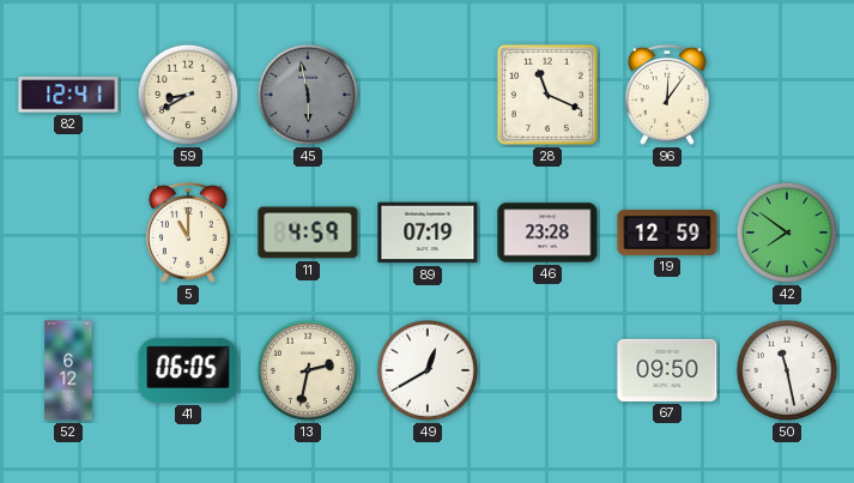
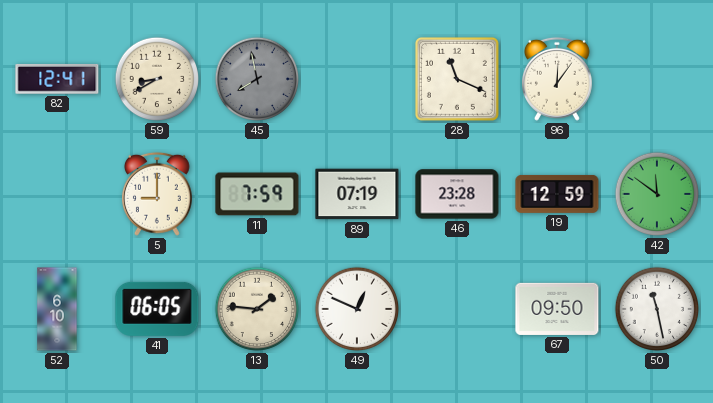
45: 5:58 -> 7:58 (257, 79)
5: 11:00 -> 9:00 (157, 194)
11: 4:59 -> 7:59 (257, 194)
42: 7:51 -> 11:51 (657, 194)
52: 6:12 -> 6:10 (57, 309)
13: 2:32 -> 1:46 (257, 309)
49: 12:40 -> 12:49 (357, 309)
